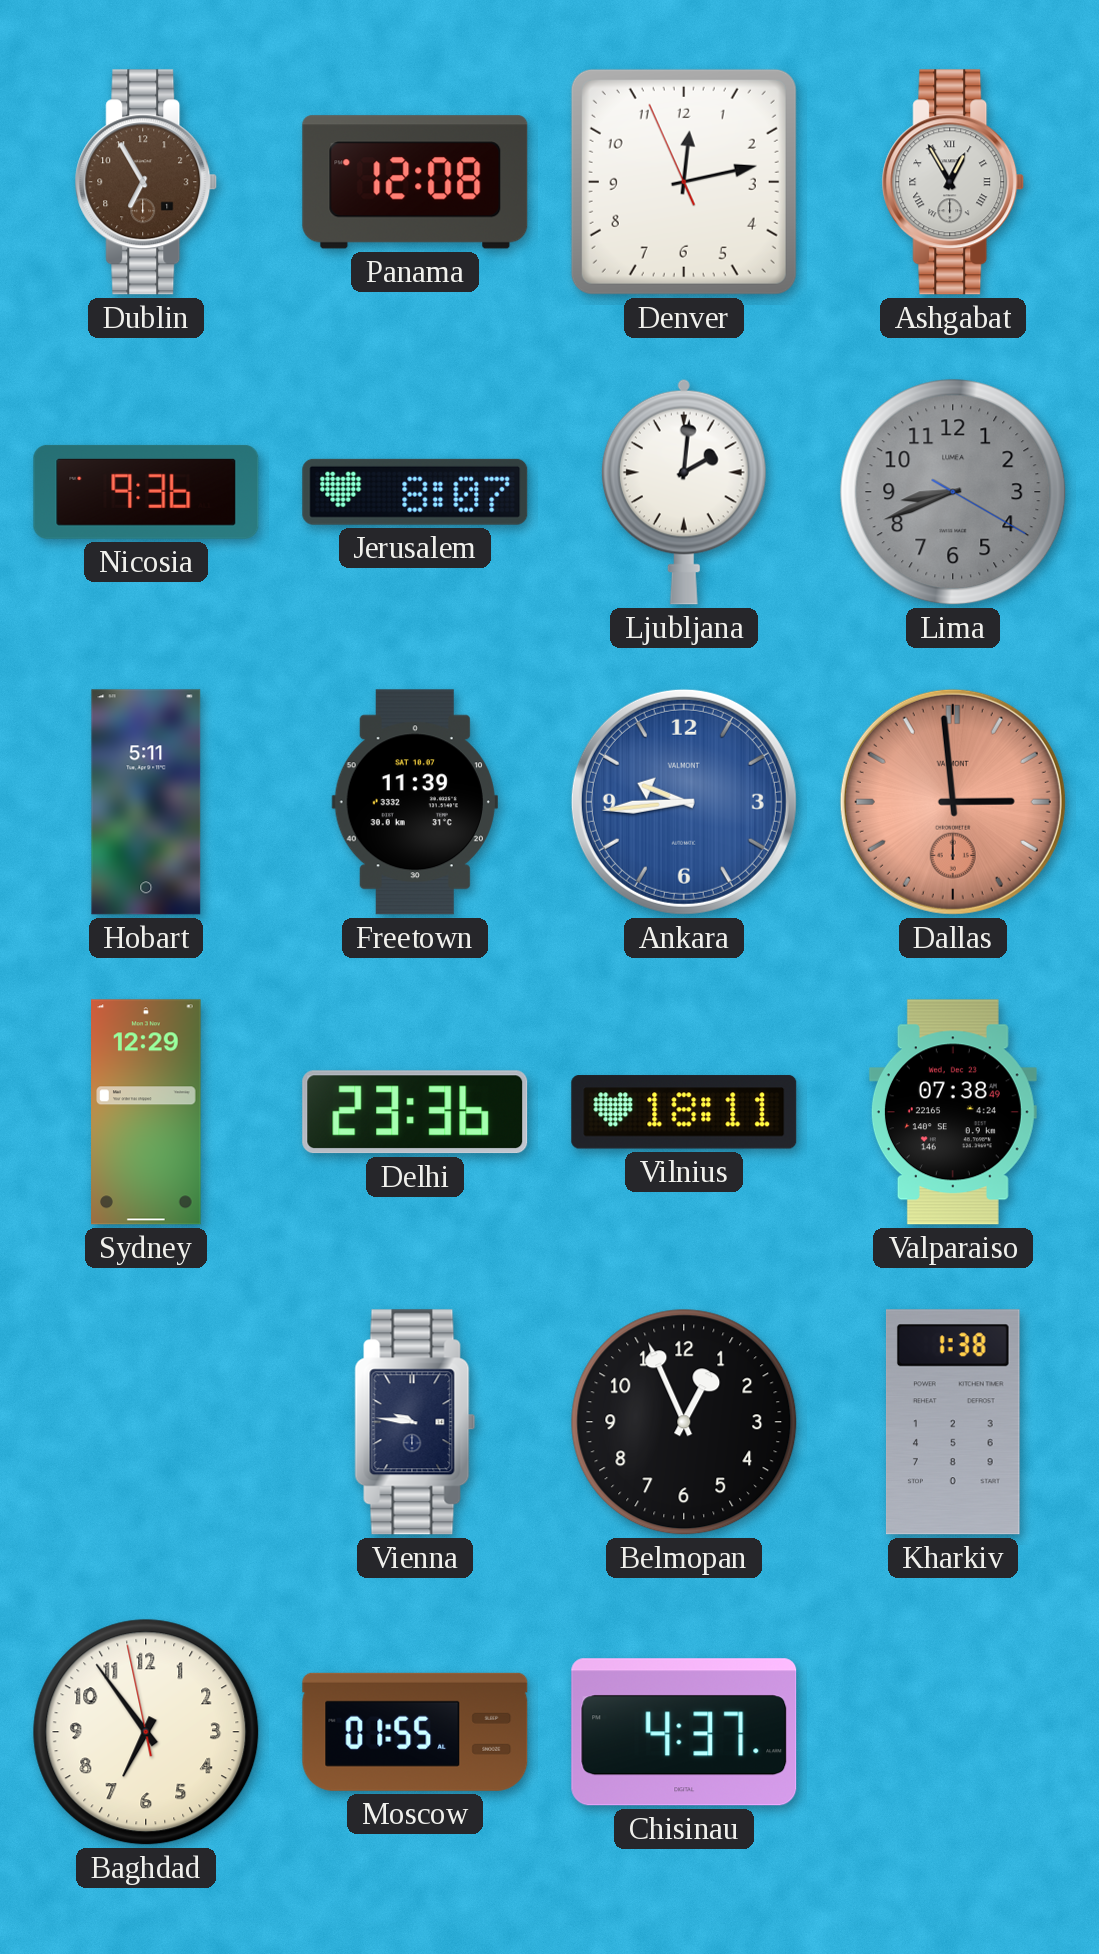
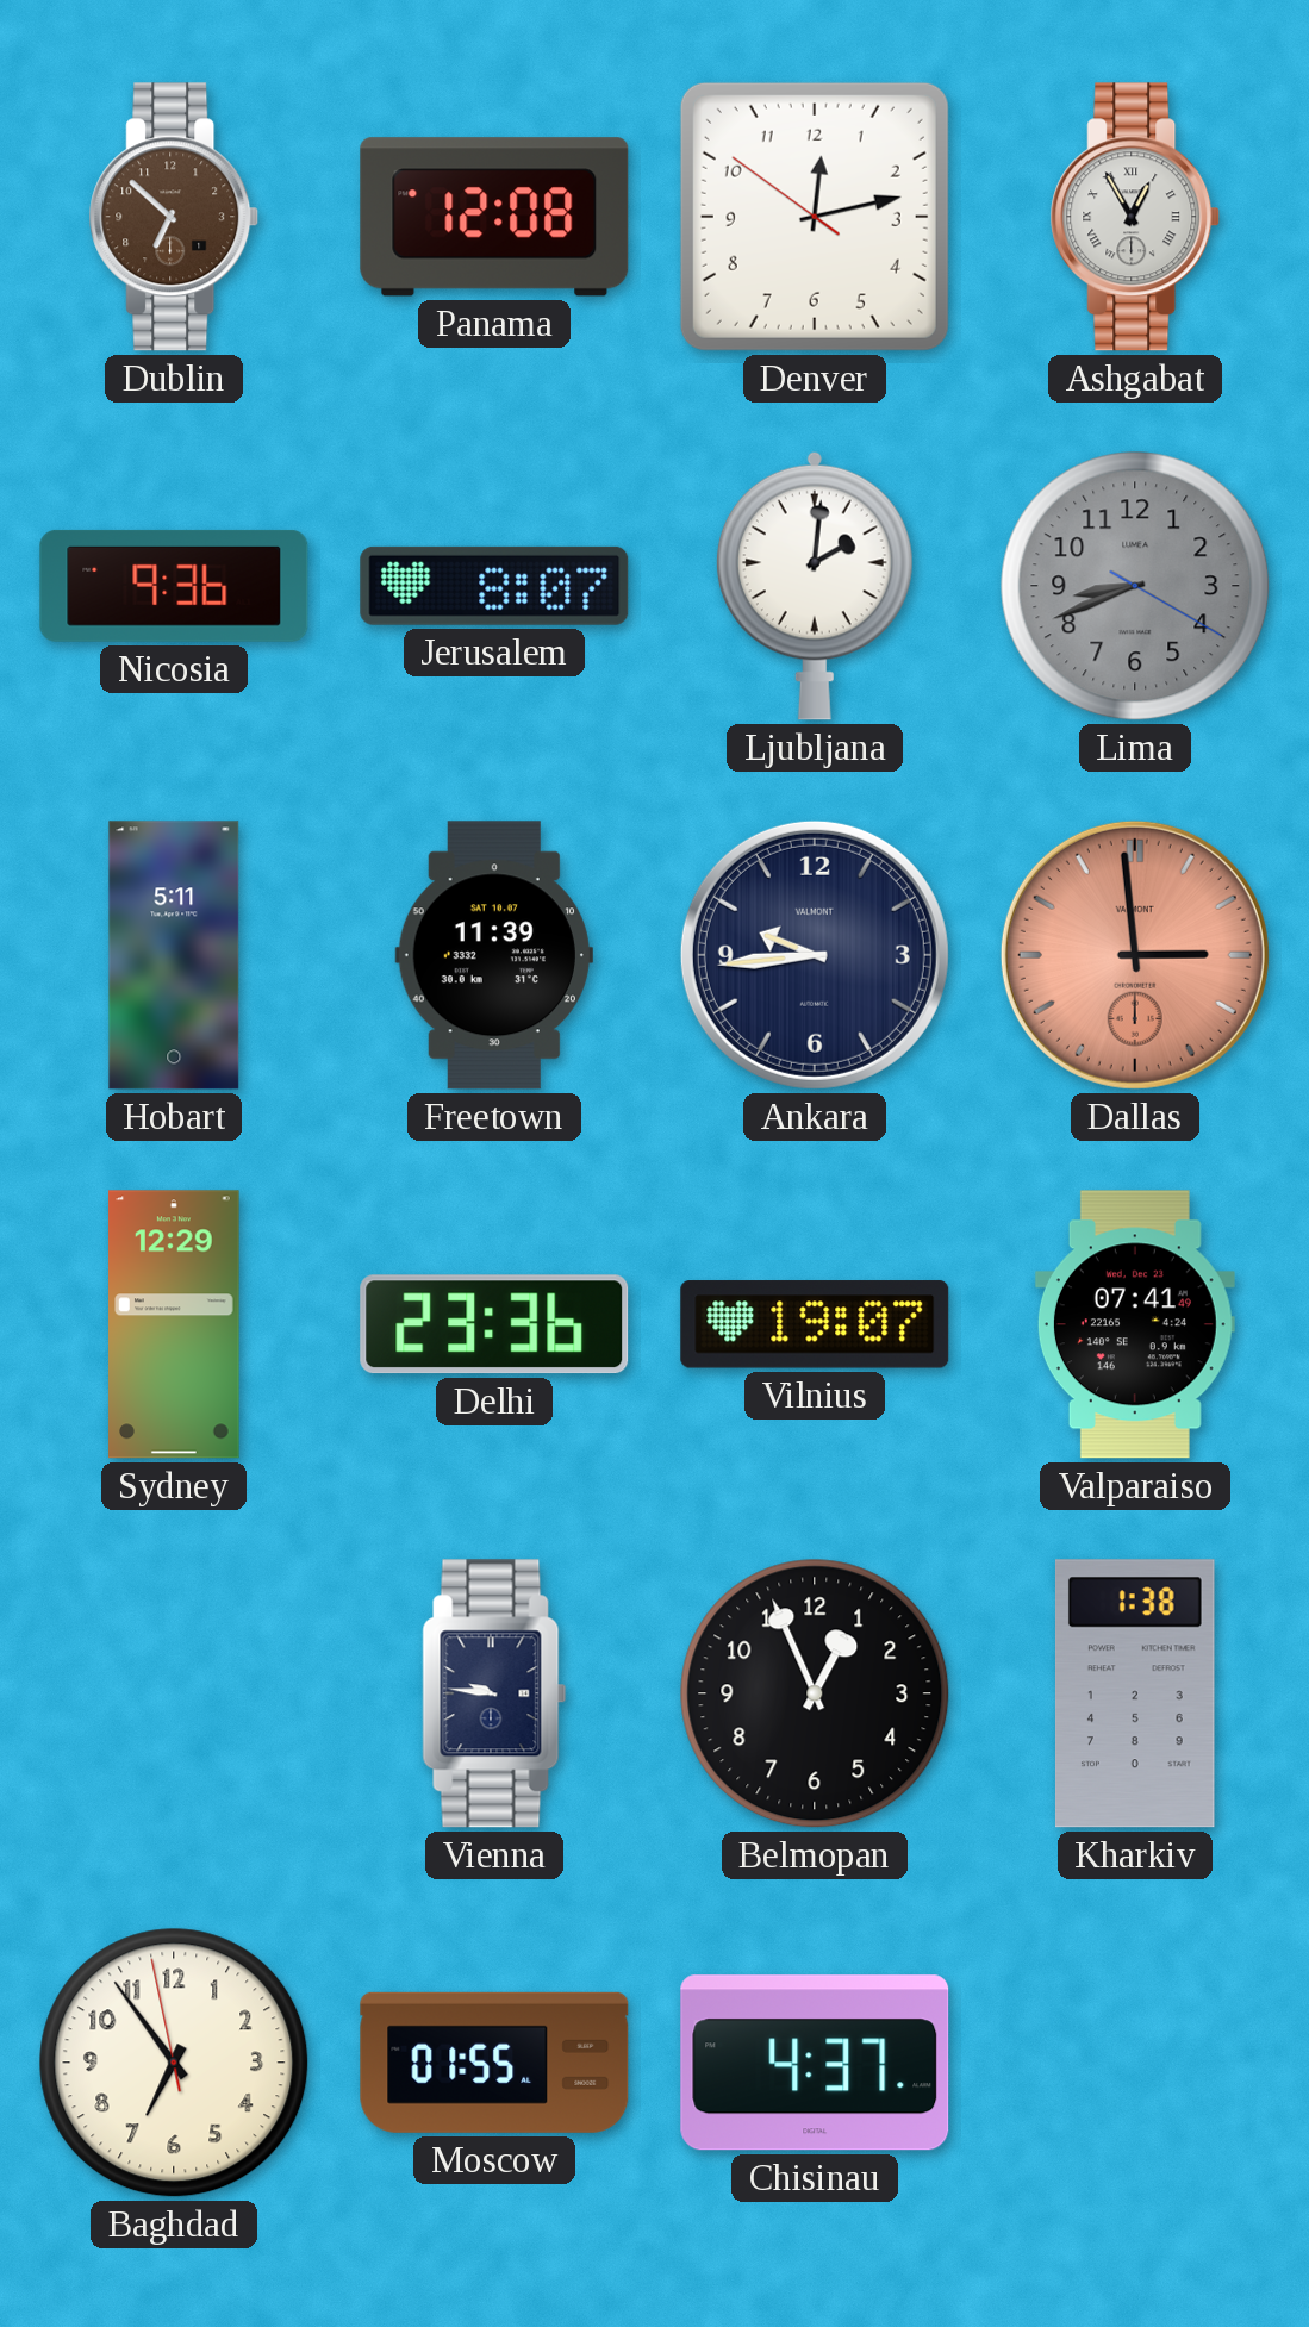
Dublin: 6:55 -> 6:52 (174, 217)
Denver: 12:12:56 -> 12:12:51 (815, 217)
Ankara dial: blue -> navy (815, 955)
Vilnius: 18:11 -> 19:07 (815, 1325)
Valparaiso: 07:38 -> 07:41 (1135, 1324)
